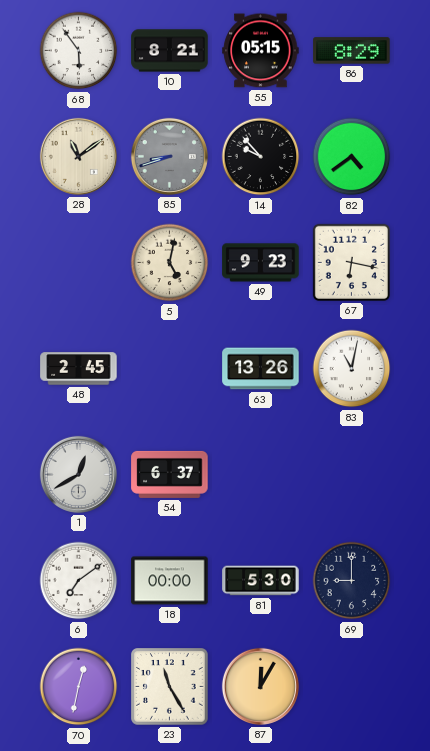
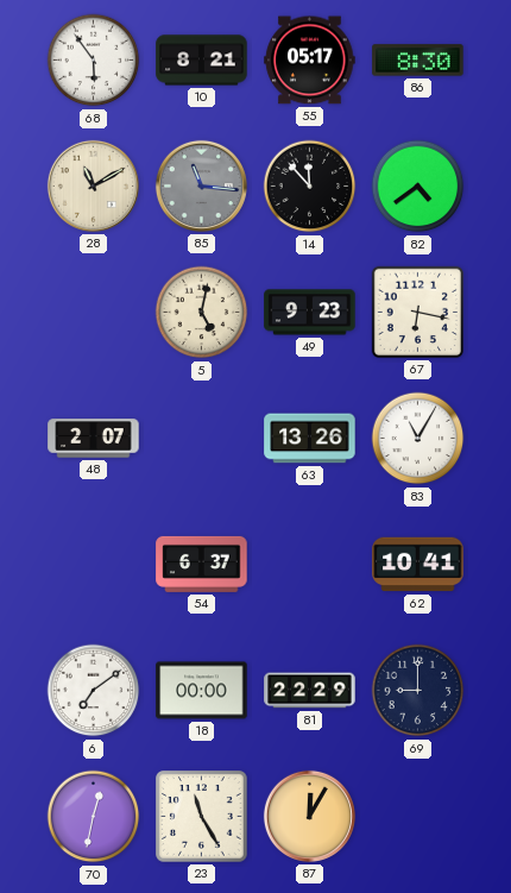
55: 05:15 -> 05:17 (310, 61)
86: 8:29 -> 8:30 (418, 61)
28: 11:09 -> 11:10 (93, 185)
85: 8:42 -> 11:16 (201, 185)
14: 9:53 -> 11:53 (310, 187)
48: 2:45 -> 2:07 (94, 439)
83: 11:02 -> 11:05 (418, 439)
1: 12:40 -> none (78, 474)
62: none -> 10:41 (418, 565)
81: 5:30 -> 22:29 (310, 691)
